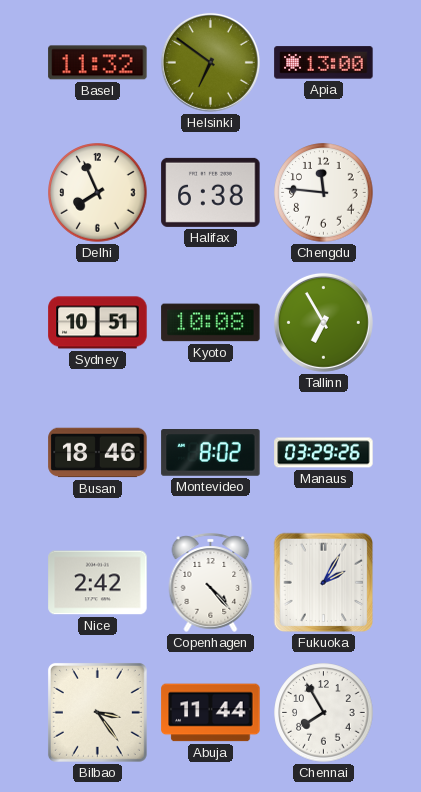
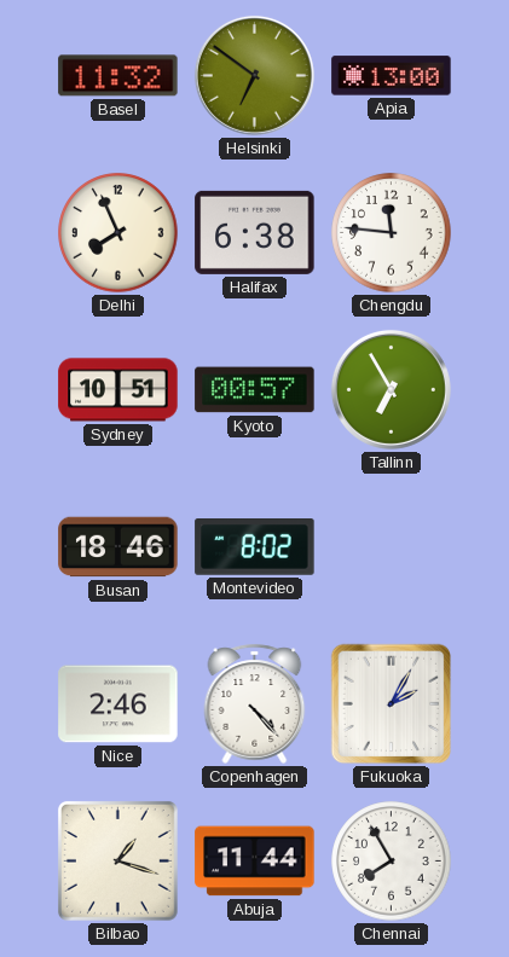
Kyoto: 10:08 -> 00:57 (255, 390)
Manaus: 03:29 -> none (324, 453)
Nice: 2:42 -> 2:46 (118, 704)
Bilbao: 3:24 -> 1:18 (117, 860)
